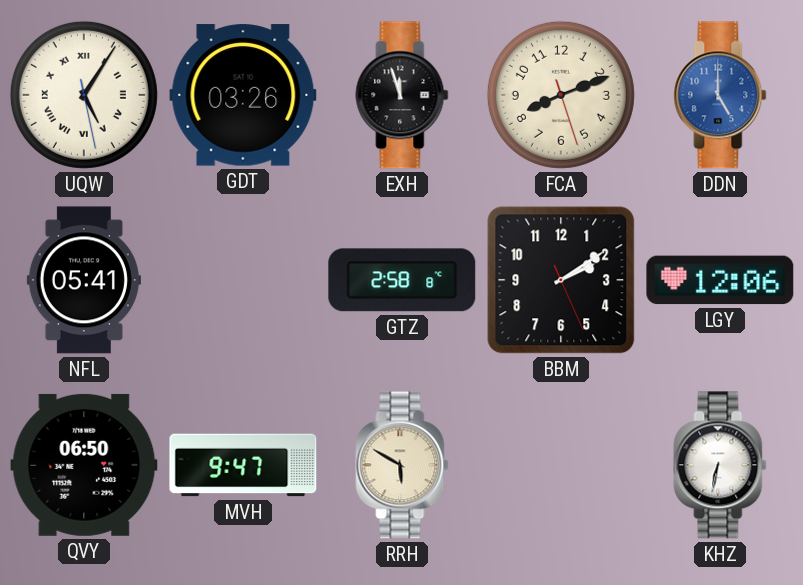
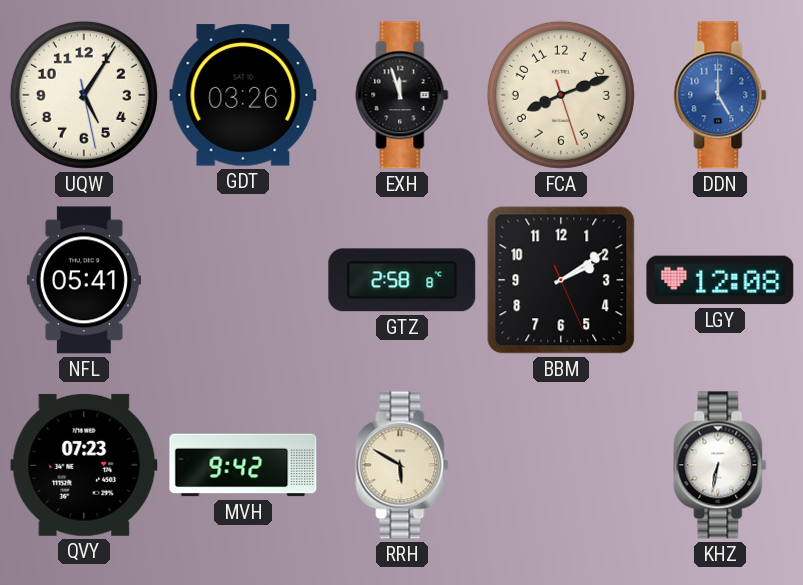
UQW numerals: Roman -> Arabic (84, 95)
LGY: 12:06 -> 12:08 (720, 280)
QVY: 06:50 -> 07:23 (84, 465)
MVH: 9:47 -> 9:42 (243, 465)
